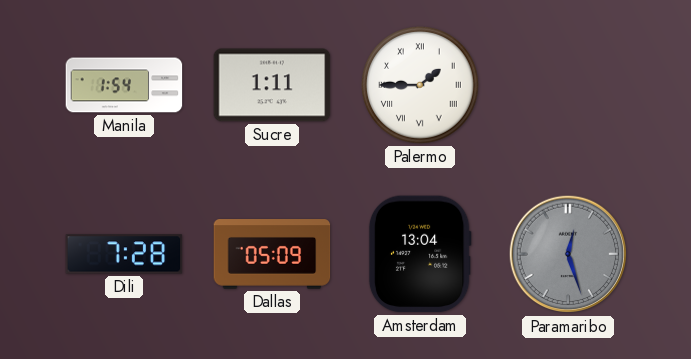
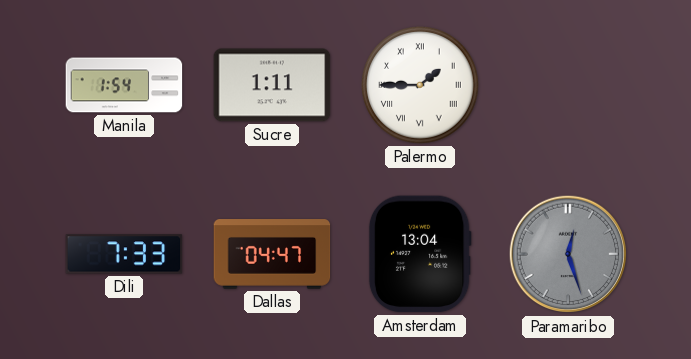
Dili: 7:28 -> 7:33 (124, 254)
Dallas: 05:09 -> 04:47 (272, 254)
